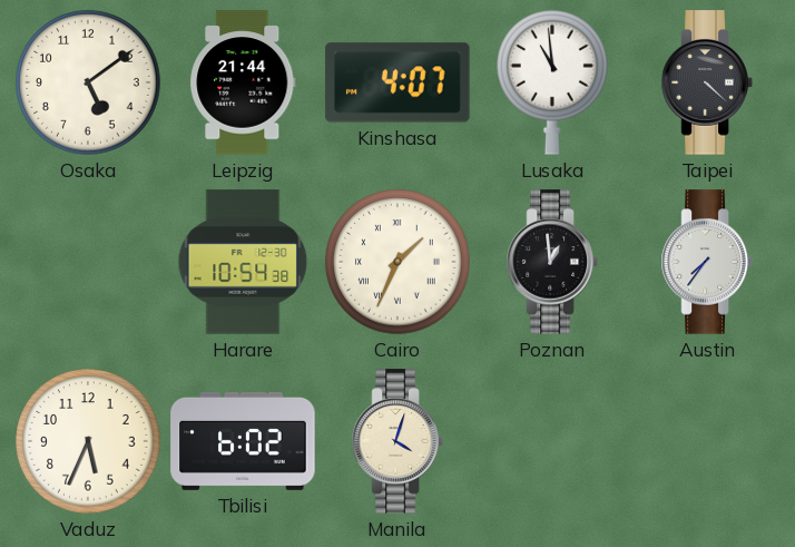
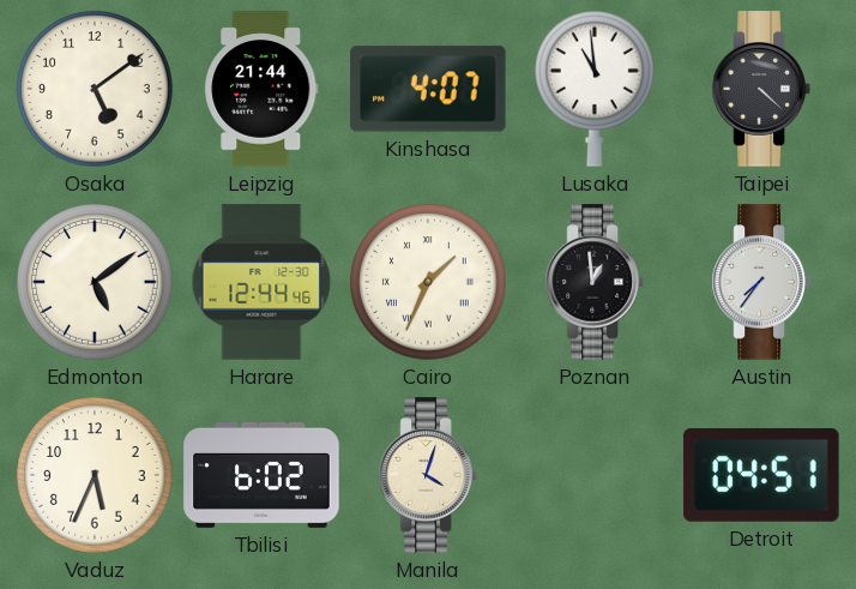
Edmonton: none -> 5:09 (95, 282)
Harare: 10:54 -> 12:44 (261, 282)
Detroit: none -> 04:51 (761, 475)
